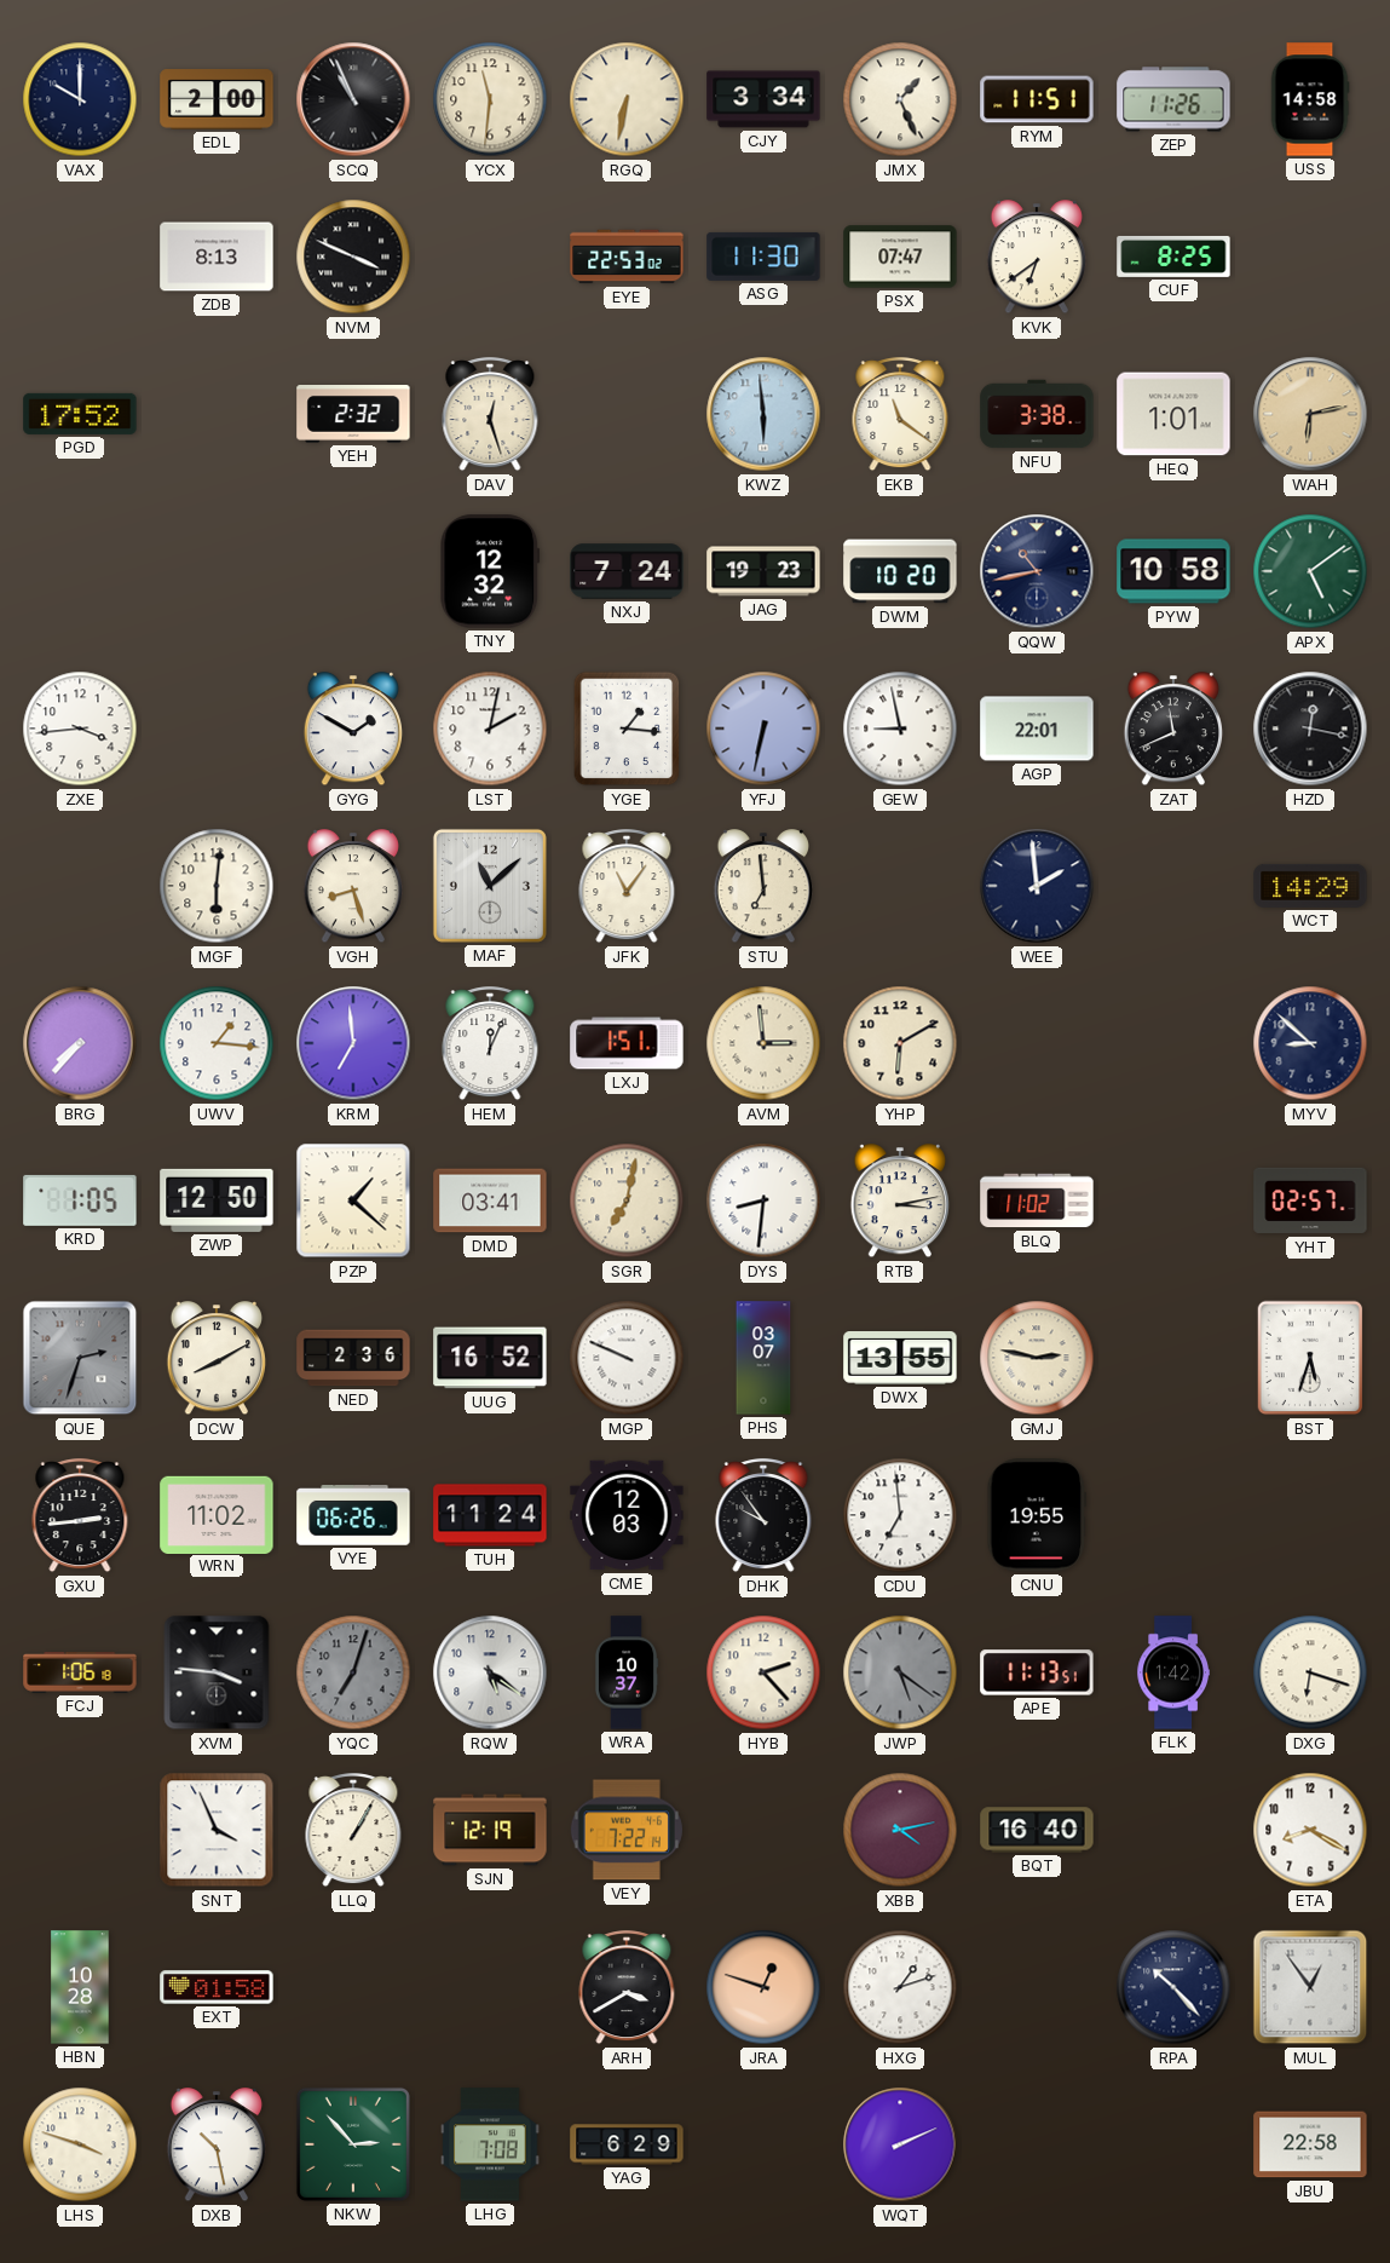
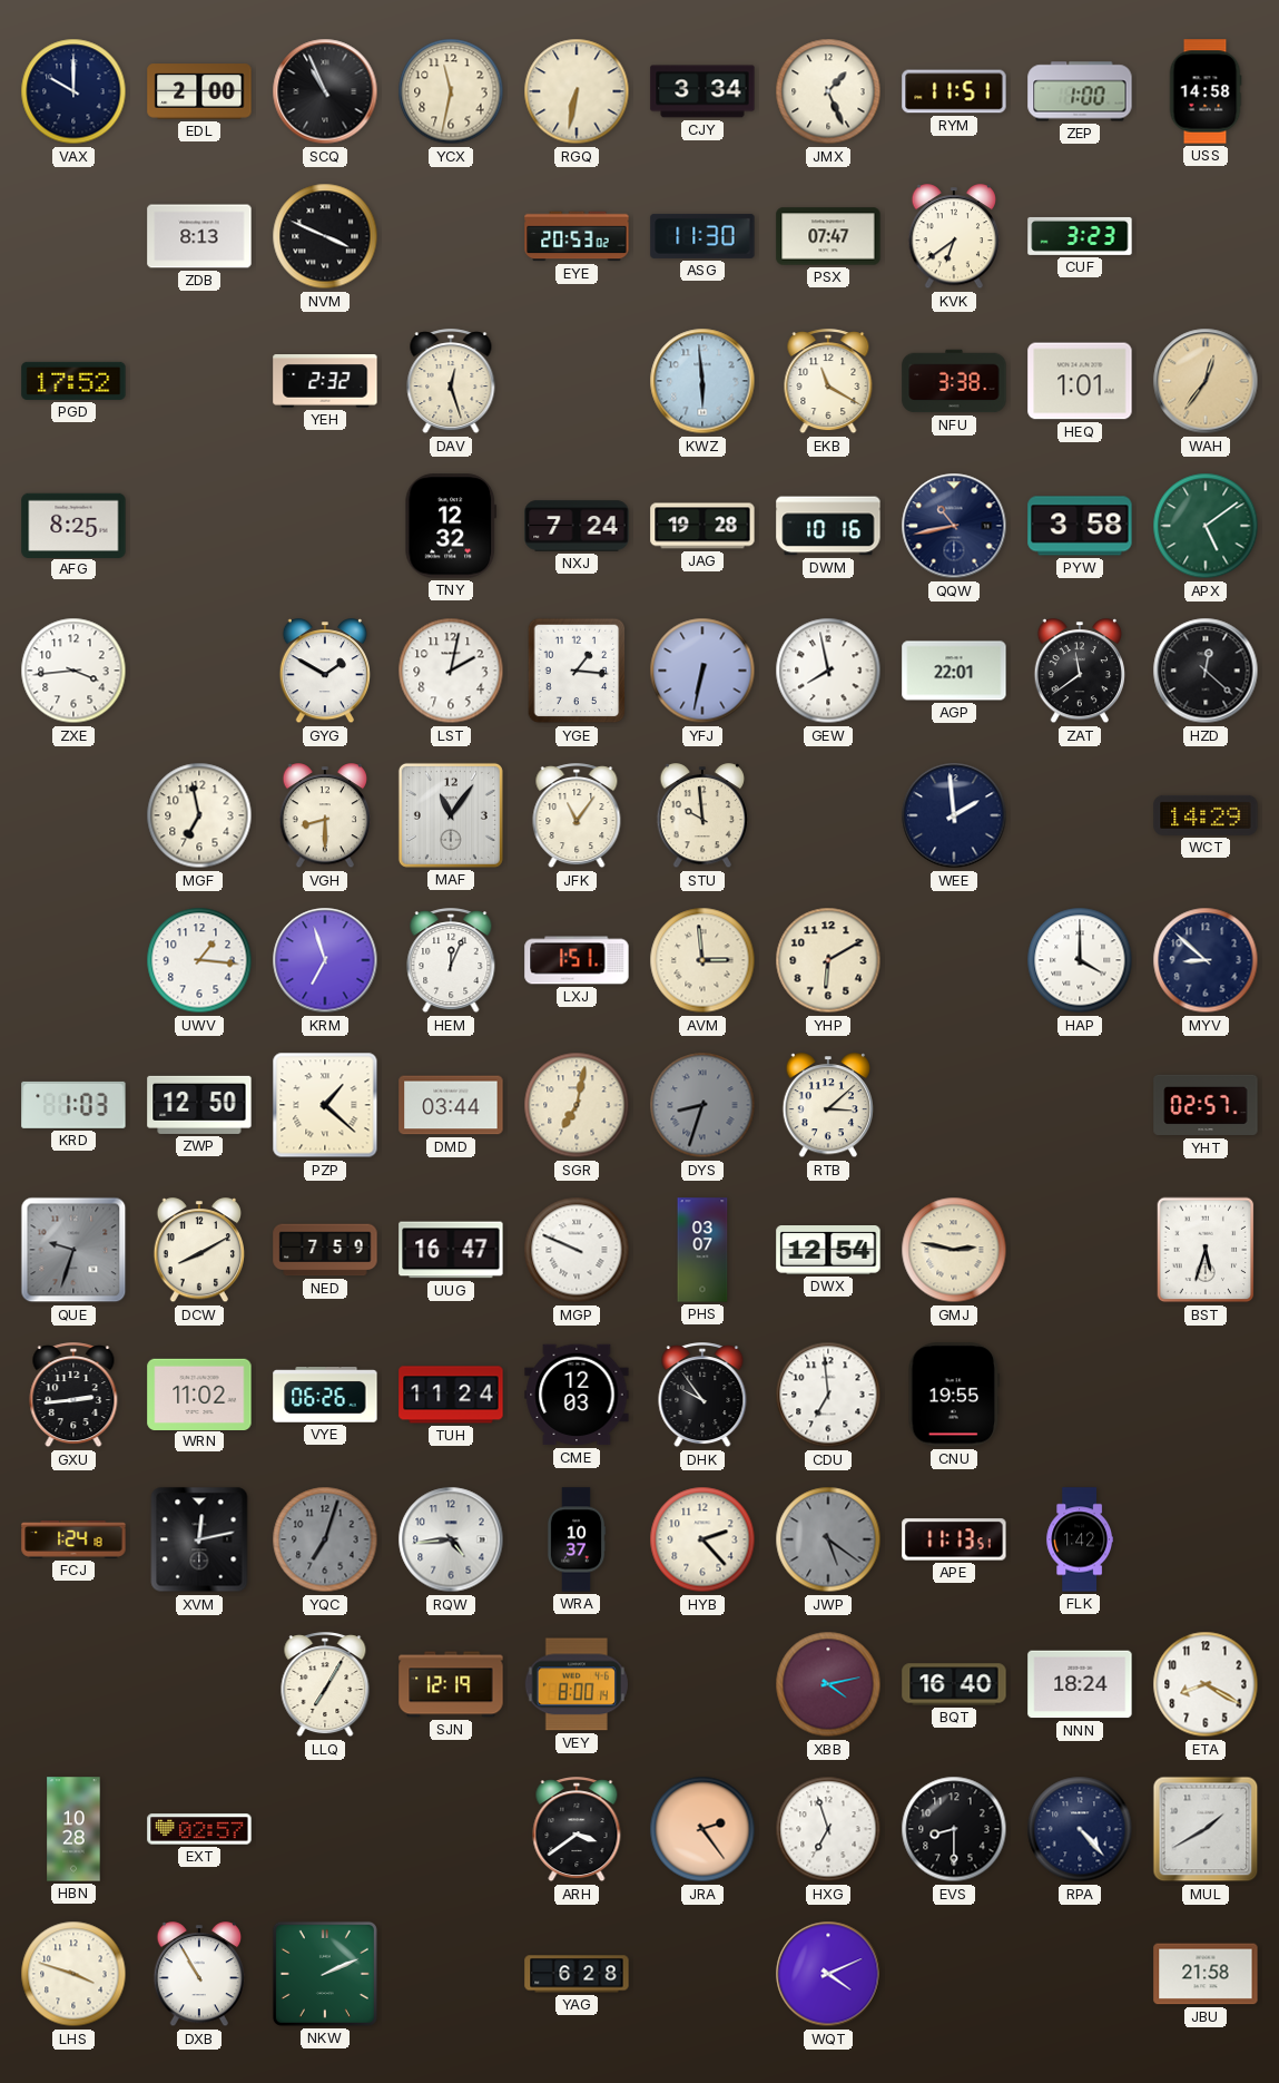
YCX: 11:31 -> 11:32 (451, 91)
ZEP: 11:26 -> 1:00 (1080, 91)
EYE: 22:53 -> 20:53 (577, 236)
CUF: 8:25 -> 3:23 (1080, 236)
EKB: 11:21 -> 11:20 (828, 382)
WAH: 6:13 -> 12:36 (1206, 381)
AFG: none -> 8:25 (73, 525)
JAG: 19:23 -> 19:28 (702, 526)
DWM: 10:20 -> 10:16 (828, 526)
PYW: 10:58 -> 3:58 (1080, 526)
GEW: 8:58 -> 7:58 (828, 671)
ZAT: 11:41 -> 11:39 (1080, 672)
HZD: 12:17 -> 12:22 (1206, 671)
MGF: 6:01 -> 6:58 (199, 815)
VGH: 8:27 -> 8:30 (325, 816)
MAF: 11:08 -> 11:06 (451, 815)
STU: 6:59 -> 9:59 (702, 816)
BRG: 7:37 -> none (80, 1043)
KRM: 6:59 -> 6:57 (325, 960)
HAP: none -> 4:00 (1080, 960)
KRD: 1:05 -> 1:03 (73, 1105)
DMD: 03:41 -> 03:44 (451, 1105)
DYS: 8:31 -> 8:33 (702, 1105)
DYS dial: white -> grey (702, 1105)
RTB: 3:13 -> 3:08 (828, 1106)
BLQ: 11:02 -> none (1037, 1200)
QUE: 2:33 -> 9:33 (73, 1250)
NED: 2:36 -> 7:59 (325, 1250)
UUG: 16:52 -> 16:47 (451, 1250)
DWX: 13:55 -> 12:54 (828, 1251)
FCJ: 1:06 -> 1:24 (73, 1541)
XVM: 3:46 -> 12:13 (199, 1539)
RQW: 5:21 -> 4:44 (451, 1539)
DXG: 6:18 -> none (1310, 1672)
SNT: 3:56 -> none (217, 1830)
LLQ: 1:05 -> 7:05 (325, 1685)
VEY: 7:22 -> 8:00 (577, 1684)
NNN: none -> 18:24 (1080, 1684)
EXT: 01:58 -> 02:57 (199, 1829)
ARH: 3:40 -> 3:39 (577, 1830)
JRA: 12:48 -> 2:24 (702, 1829)
HXG: 1:12 -> 6:57 (828, 1829)
EVS: none -> 8:30 (954, 1829)
RPA: 10:23 -> 4:23 (1080, 1829)
MUL: 12:54 -> 1:40 (1206, 1829)
DXB: 10:28 -> 10:55 (199, 1975)
NKW: 2:53 -> 2:11 (325, 1974)
LHG: 7:08 -> none (490, 2144)
YAG: 6:29 -> 6:28 (577, 1974)
WQT: 2:11 -> 4:11 (828, 1974)
JBU: 22:58 -> 21:58 (1206, 1974)
